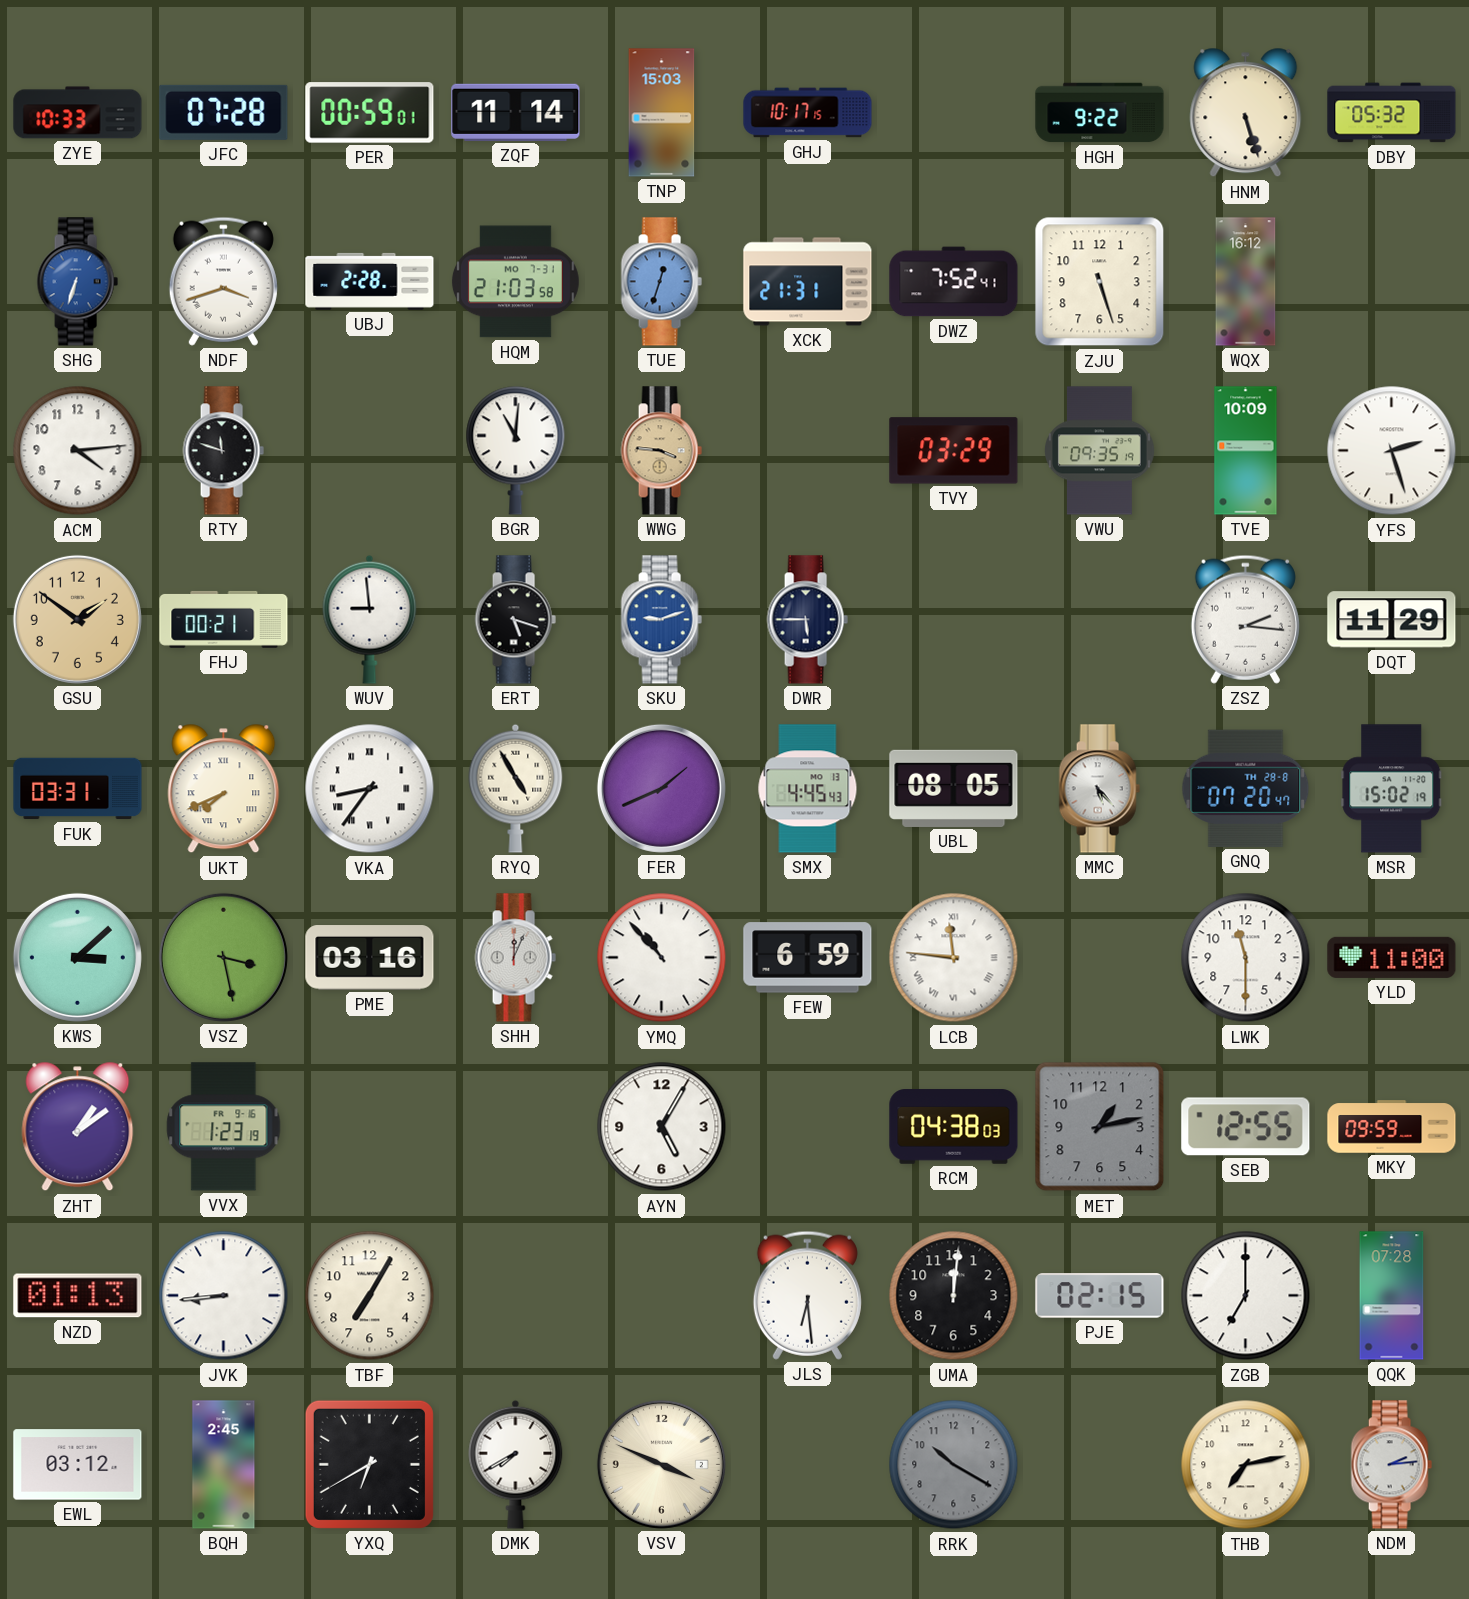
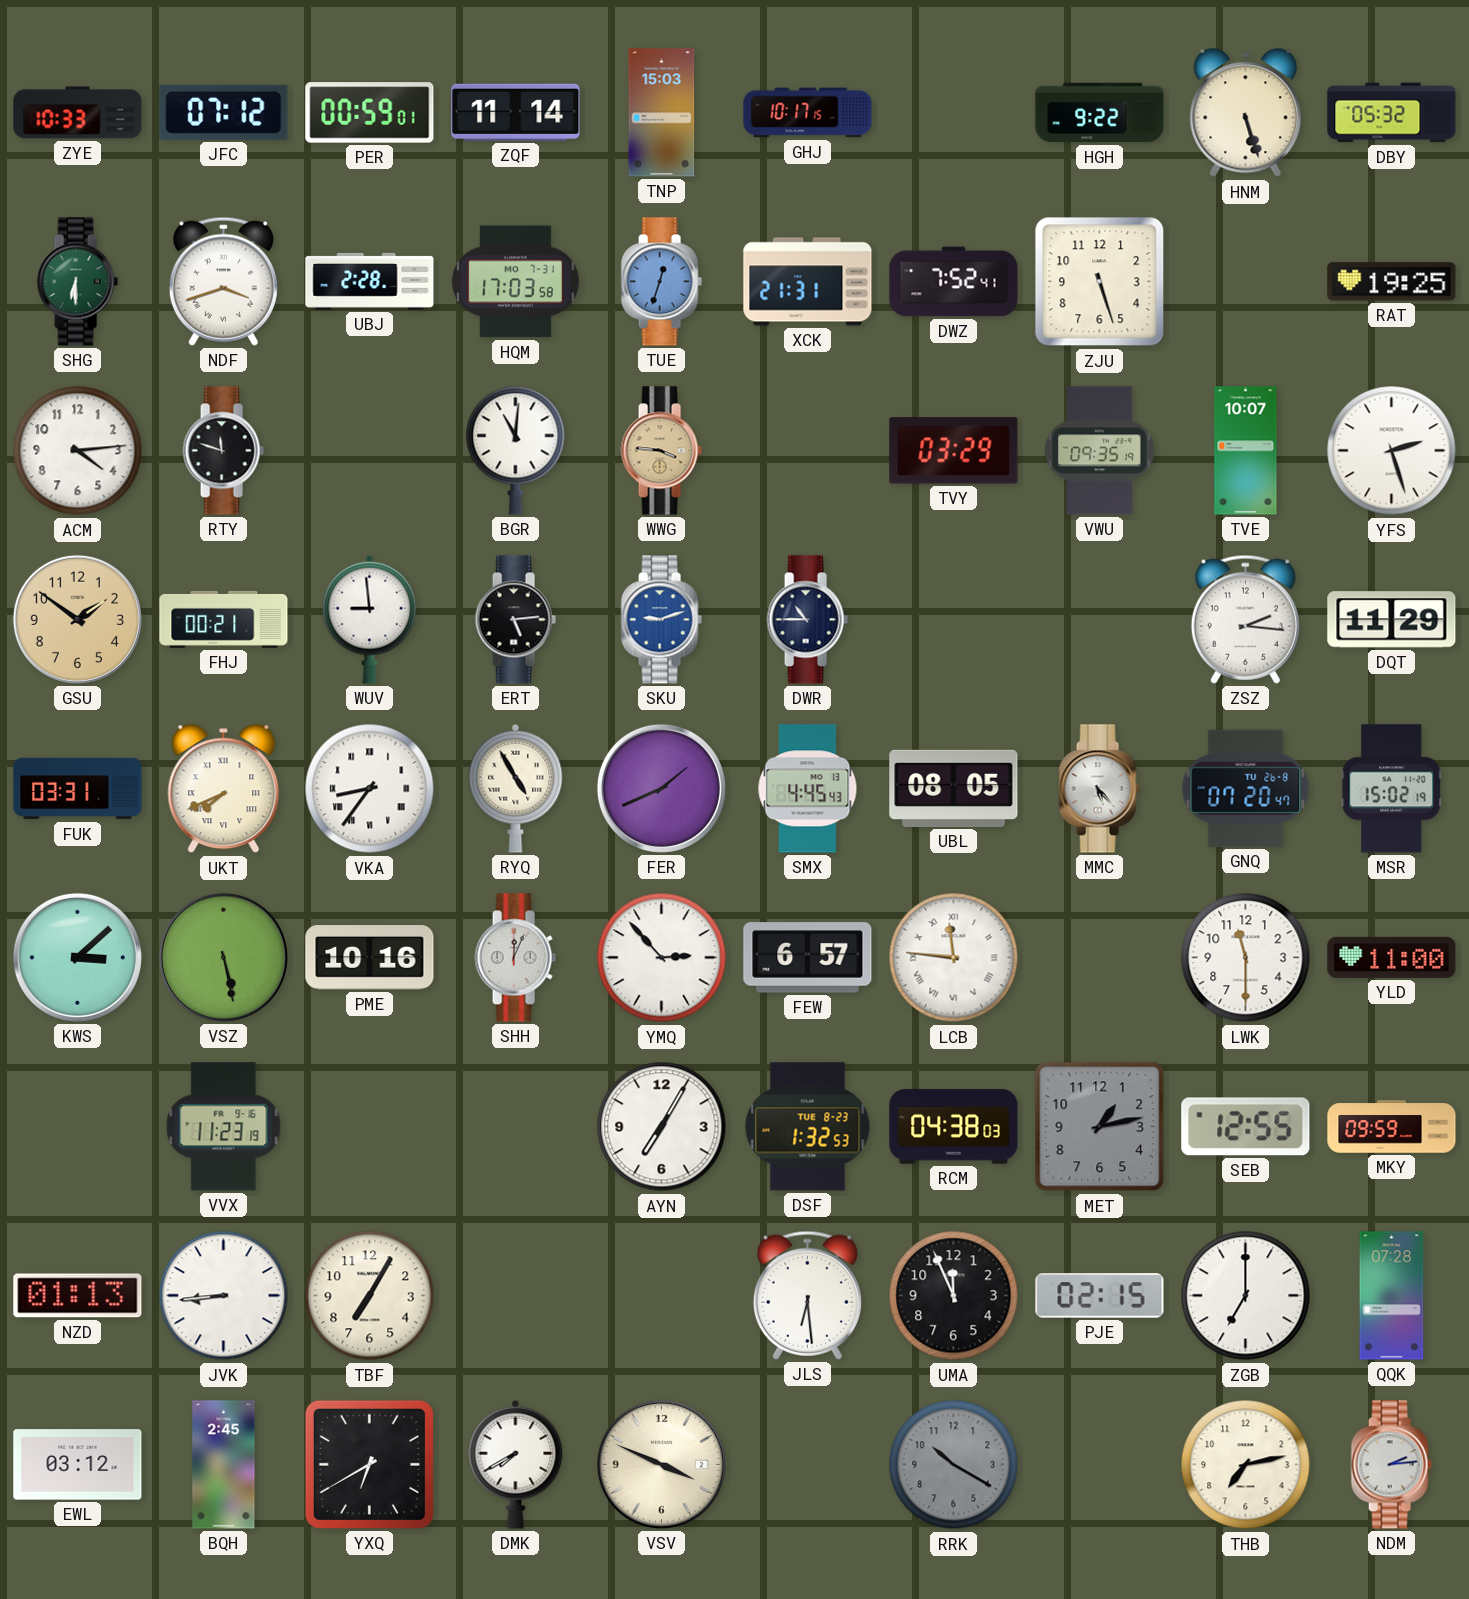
JFC: 07:28 -> 07:12 (224, 112)
SHG: 6:33 -> 6:30 (77, 282)
SHG dial: blue -> green (77, 282)
HQM: 21:03 -> 17:03 (515, 282)
WQX: 16:12 -> none (1246, 282)
RAT: none -> 19:25 (1392, 282)
TVE: 10:09 -> 10:07 (1246, 451)
ERT: 5:18 -> 5:14 (515, 620)
DWR: 5:45 -> 10:45 (807, 620)
GNQ date: TH 28-8 -> TU 26-8 (1246, 788)
VSZ: 3:28 -> 5:28 (223, 957)
PME: 03:16 -> 10:16 (370, 958)
YMQ: 10:53 -> 2:53 (662, 958)
FEW: 6:59 -> 6:57 (808, 958)
ZHT: 1:09 -> none (78, 1127)
VVX: 1:23 -> 11:23 (224, 1127)
AYN: 5:05 -> 7:05 (662, 1127)
DSF: none -> 1:32 (808, 1127)
UMA: 12:01 -> 11:56 (954, 1296)
